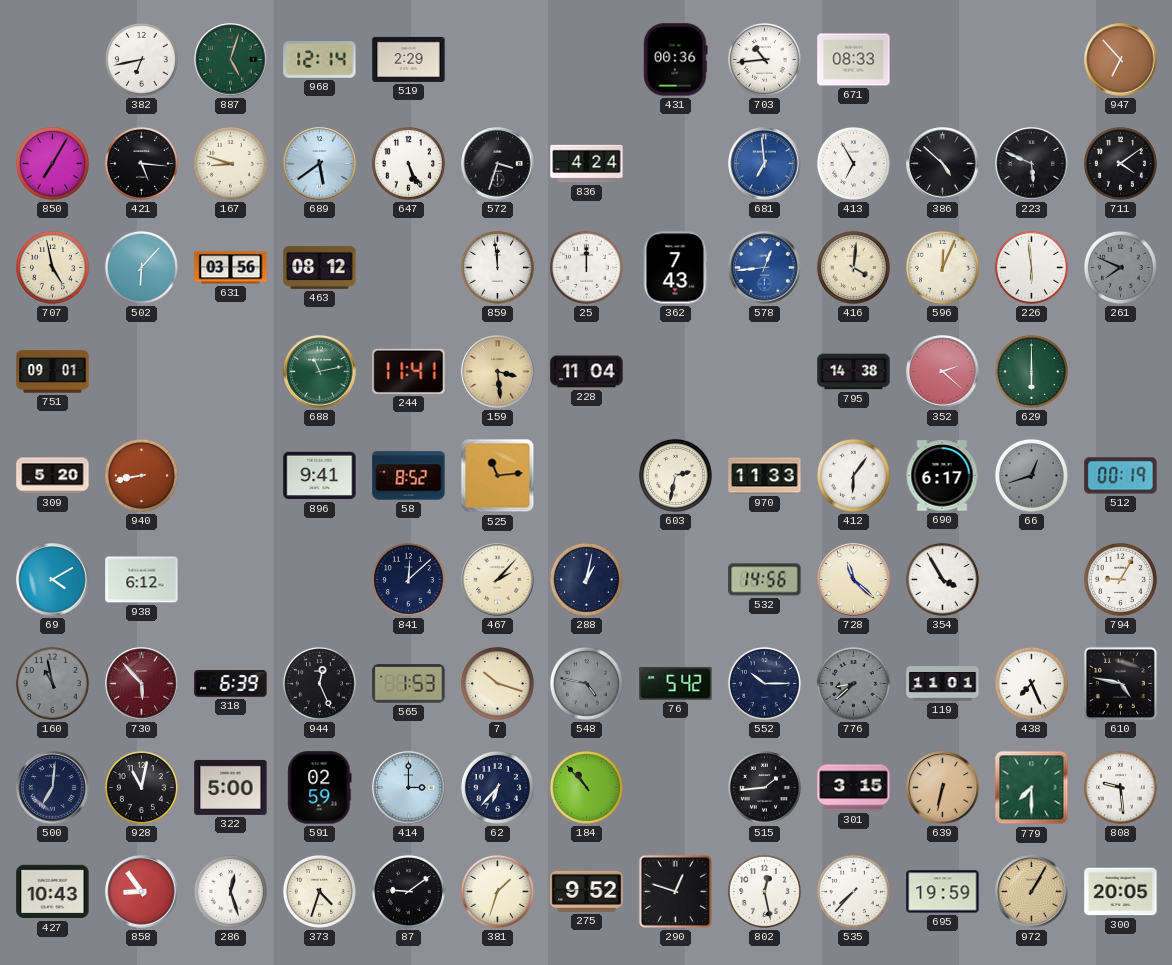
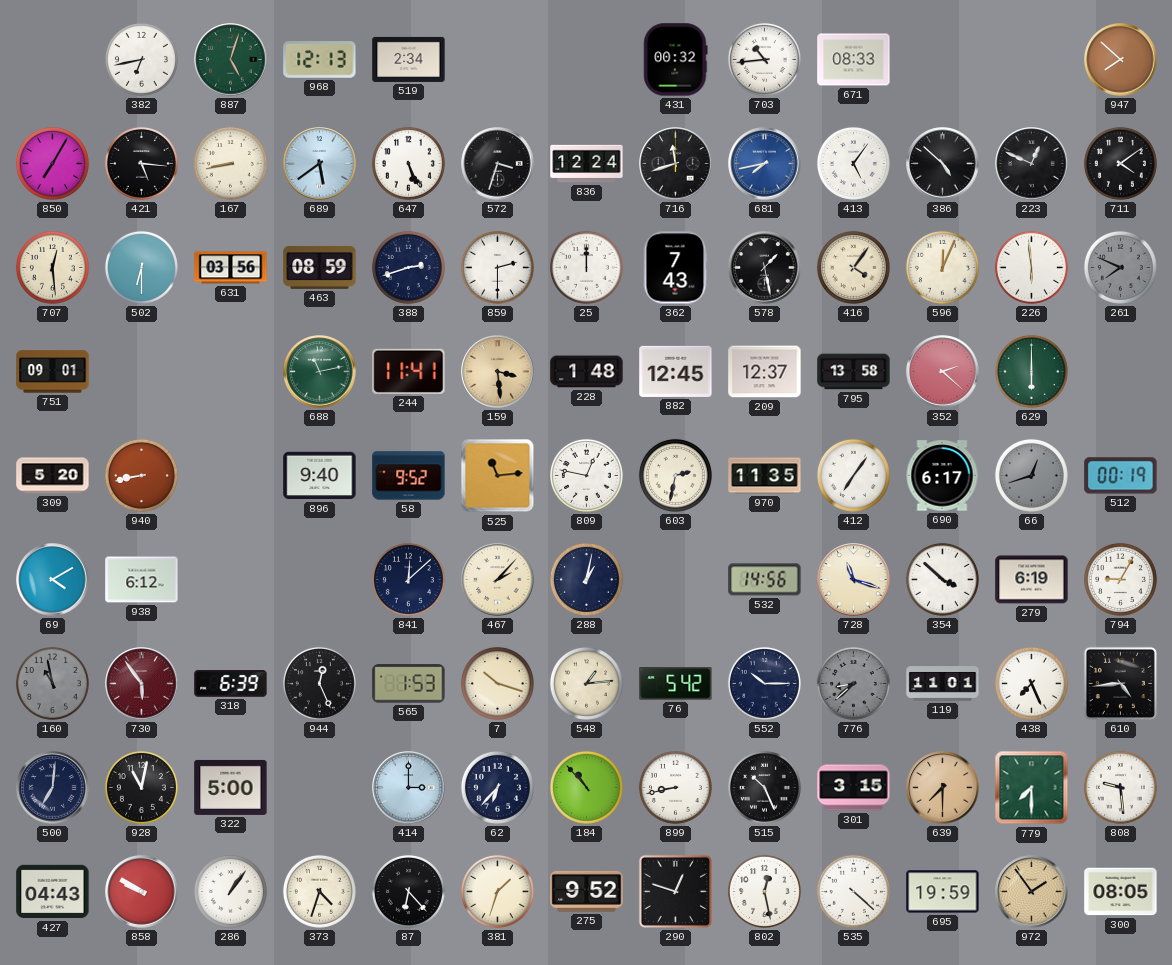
968: 12:14 -> 12:13 (320, 60)
519: 2:29 -> 2:34 (409, 59)
431: 00:36 -> 00:32 (676, 60)
947: 6:53 -> 7:52 (1121, 60)
167: 8:48 -> 8:43 (230, 163)
836: 4:24 -> 12:24 (587, 164)
716: none -> 11:42 (676, 164)
681: 6:59 -> 7:43 (765, 164)
413: 6:55 -> 5:06 (853, 163)
223: 5:49 -> 12:49 (1032, 164)
707: 4:58 -> 12:29 (52, 267)
502: 6:07 -> 6:30 (141, 267)
463: 08:12 -> 08:59 (320, 267)
388: none -> 2:42 (408, 267)
859: 11:59 -> 2:30 (497, 267)
578: 12:44 -> 1:28 (765, 268)
578 dial: blue -> black (765, 268)
416: 4:01 -> 4:06 (853, 267)
228: 11:04 -> 1:48 (587, 372)
882: none -> 12:45 (676, 371)
209: none -> 12:37 (765, 372)
795: 14:38 -> 13:58 (854, 372)
896: 9:41 -> 9:40 (320, 476)
58: 8:52 -> 9:52 (409, 476)
809: none -> 12:47 (586, 475)
970: 11:33 -> 11:35 (765, 476)
412: 6:06 -> 7:06 (853, 475)
728: 11:22 -> 11:18 (854, 580)
354: 3:55 -> 3:52 (942, 579)
279: none -> 6:19 (1032, 580)
730: 5:53 -> 5:54 (142, 684)
548: 4:47 -> 1:14 (586, 683)
548 dial: grey -> cream (586, 683)
610: 4:47 -> 4:44 (1120, 683)
591: 02:59 -> none (320, 788)
899: none -> 8:43 (675, 787)
515: 1:44 -> 10:26 (764, 787)
639: 6:32 -> 7:30 (943, 788)
427: 10:43 -> 04:43 (53, 892)
858: 8:54 -> 9:50 (142, 892)
286: 12:27 -> 1:06 (230, 891)
87: 9:09 -> 6:23 (408, 891)
535: 7:37 -> 4:22 (853, 891)
972: 1:05 -> 1:54 (1032, 892)
300: 20:05 -> 08:05 (1121, 892)
